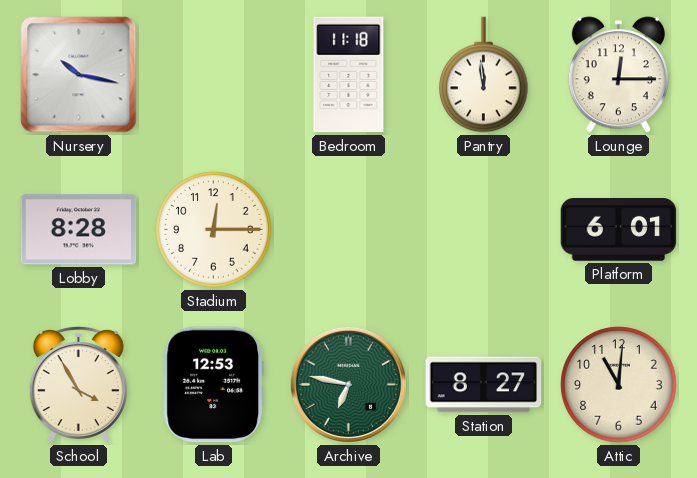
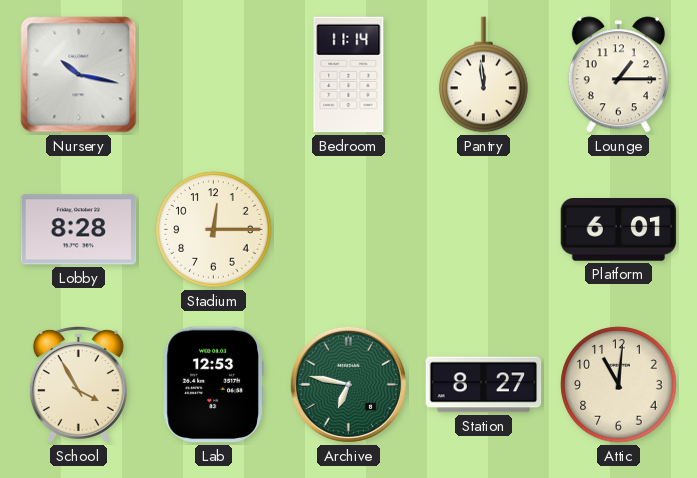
Bedroom: 11:18 -> 11:14 (349, 75)
Lounge: 12:15 -> 1:15 (618, 75)
